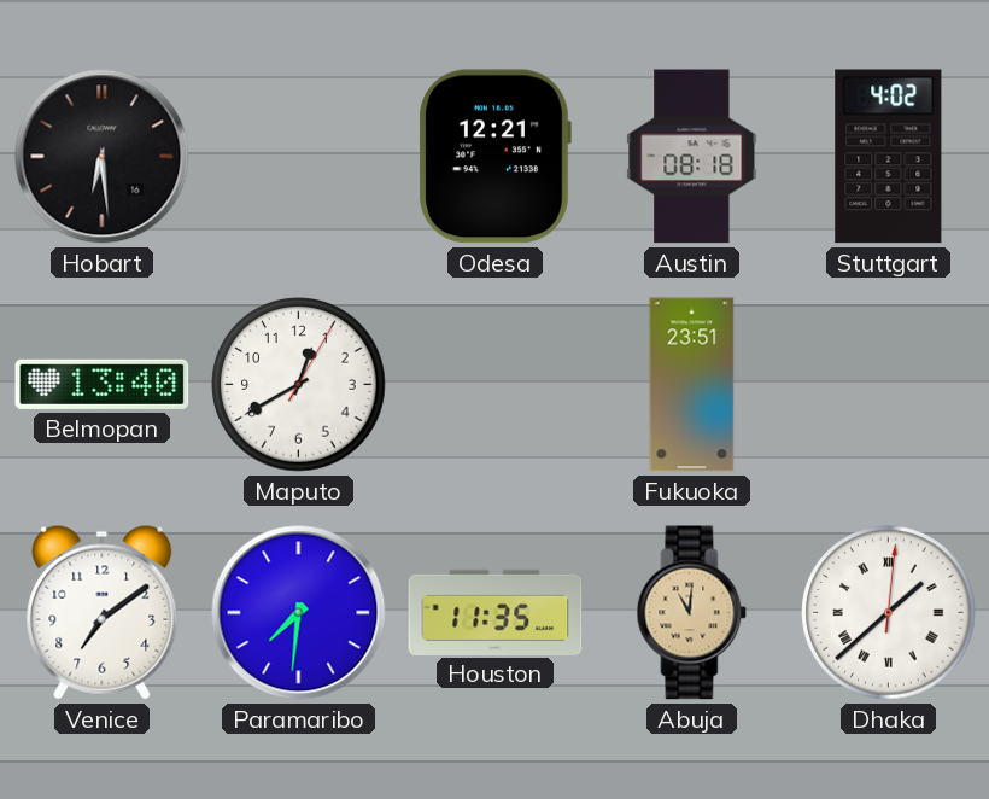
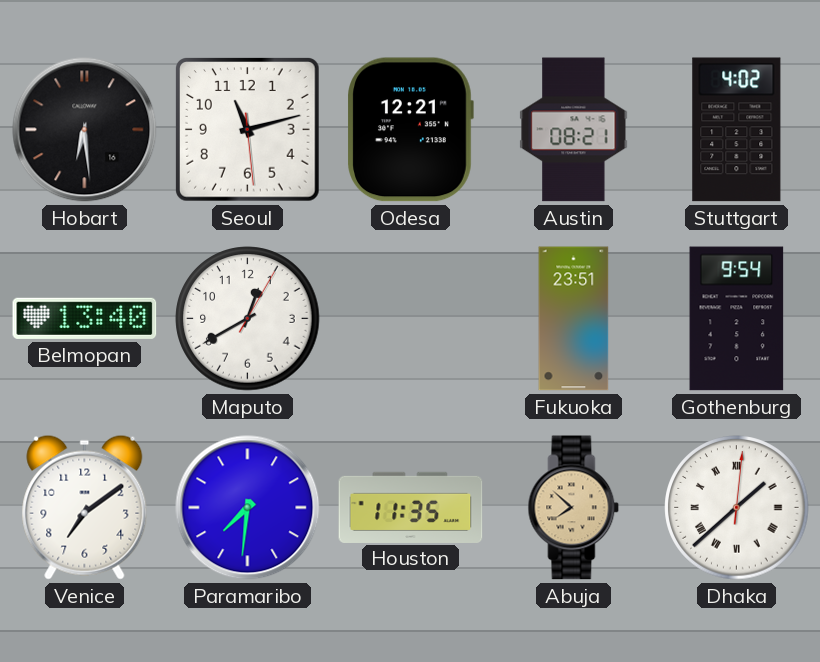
Seoul: none -> 11:12 (248, 130)
Austin: 08:18 -> 08:21 (574, 130)
Gothenburg: none -> 9:54 (737, 319)
Abuja: 11:01 -> 7:52 (574, 508)
